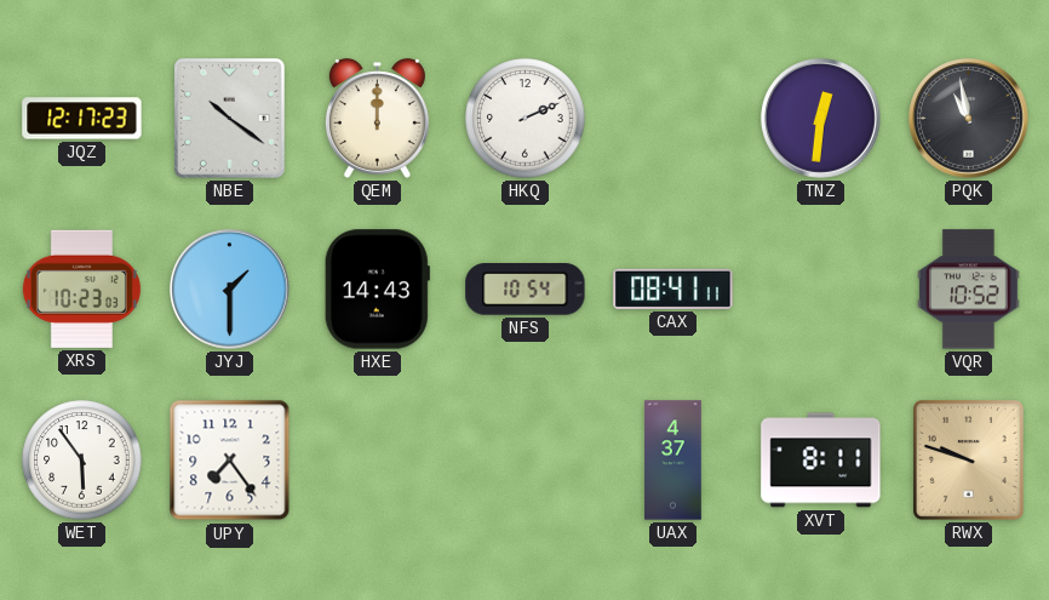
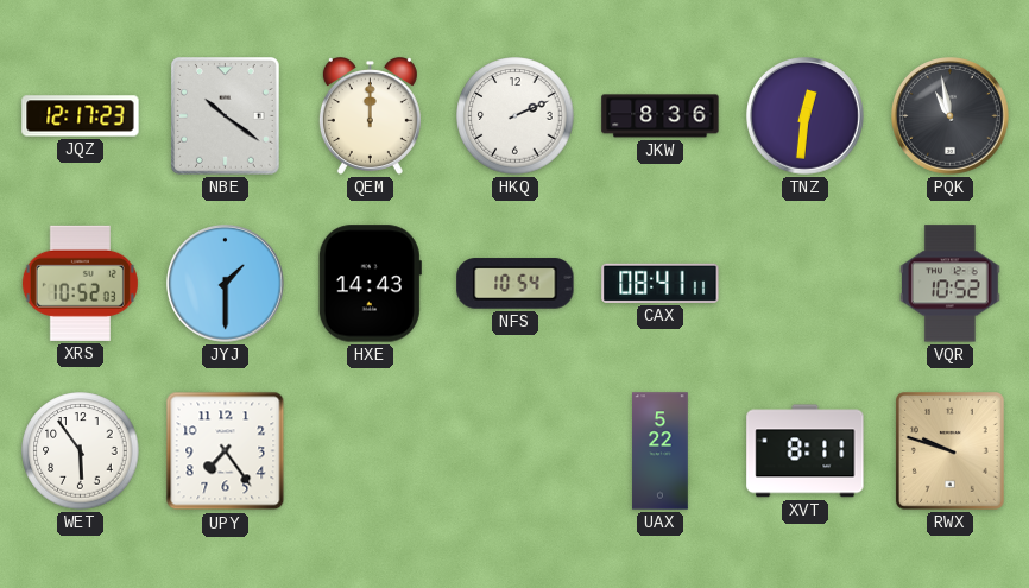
JKW: none -> 8:36 (661, 116)
XRS: 10:23 -> 10:52 (80, 283)
UAX: 4:37 -> 5:22 (661, 451)
